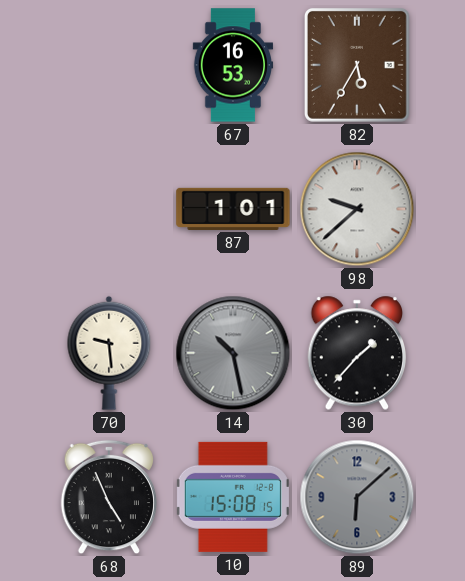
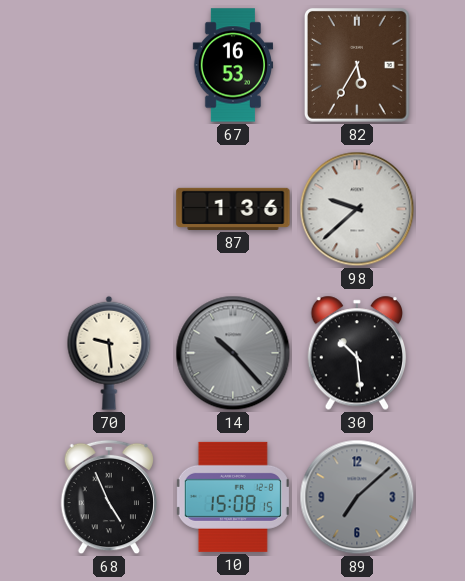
87: 1:01 -> 1:36 (233, 209)
14: 10:28 -> 10:23 (233, 353)
30: 1:37 -> 10:29 (357, 353)
89: 6:08 -> 7:08 (357, 497)
